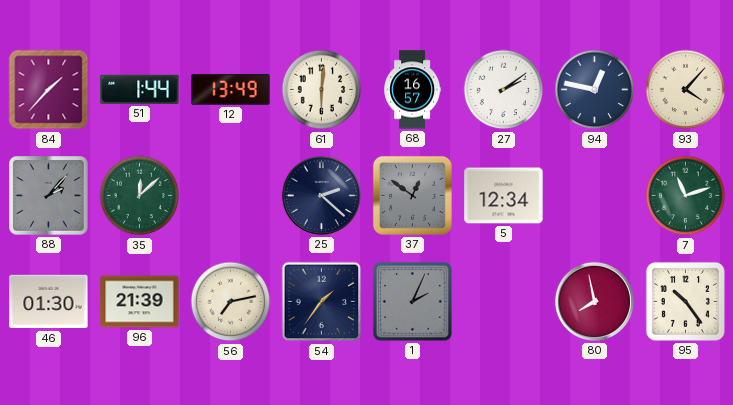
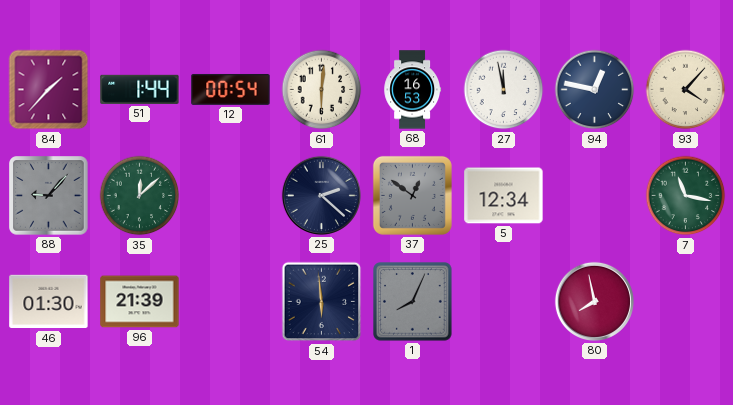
12: 13:49 -> 00:54 (231, 89)
68: 16:57 -> 16:53 (413, 90)
27: 2:09 -> 11:58 (504, 90)
88: 2:07 -> 9:07 (49, 196)
7: 11:12 -> 11:17 (686, 196)
56: 7:13 -> none (231, 302)
54: 1:36 -> 5:59 (322, 302)
1: 2:04 -> 8:04 (413, 302)
95: 10:24 -> none (685, 301)
